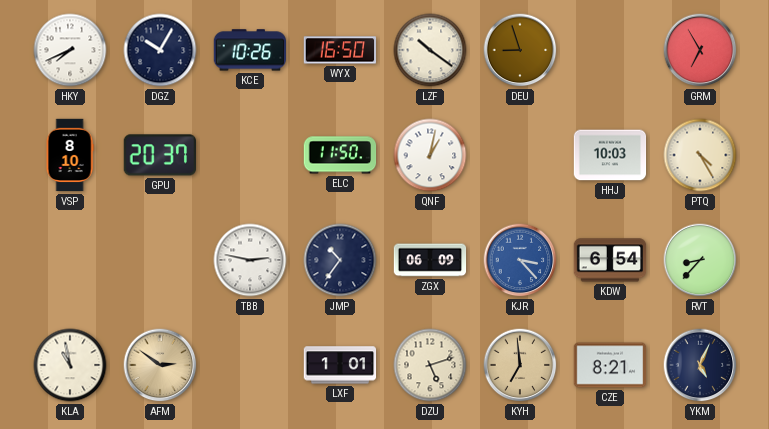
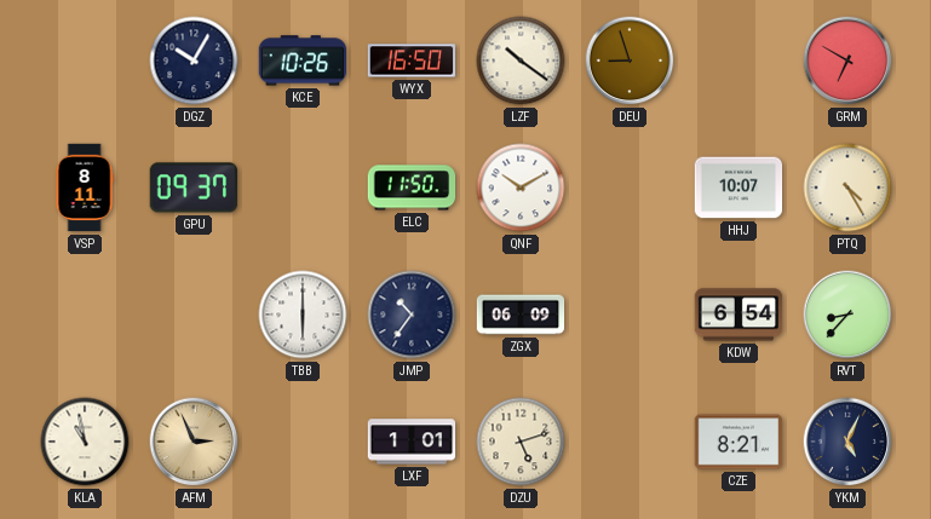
HKY: 7:41 -> none (70, 50)
GRM: 6:55 -> 6:50 (847, 60)
VSP: 8:10 -> 8:11 (85, 188)
GPU: 20:37 -> 09:37 (192, 188)
QNF: 1:02 -> 10:10 (521, 188)
HHJ: 10:03 -> 10:07 (739, 188)
TBB: 2:47 -> 6:00 (303, 315)
KJR: 3:23 -> none (520, 260)
AFM: 2:51 -> 2:56 (194, 442)
KYH: 6:59 -> none (520, 365)
